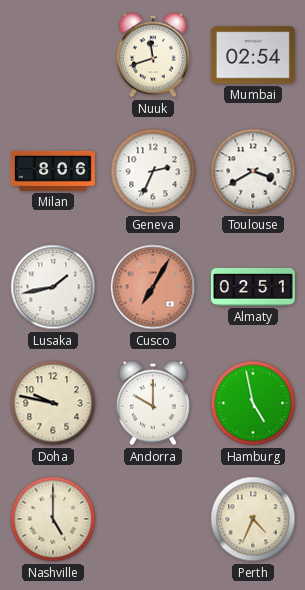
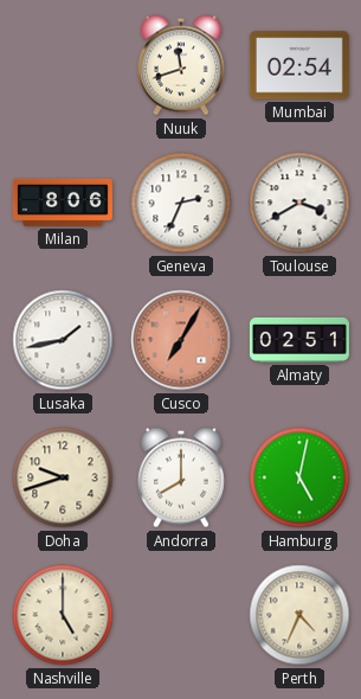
Doha: 9:47 -> 9:42 (63, 477)
Andorra: 10:00 -> 8:00 (181, 477)
Hamburg: 4:58 -> 5:02 (299, 477)
